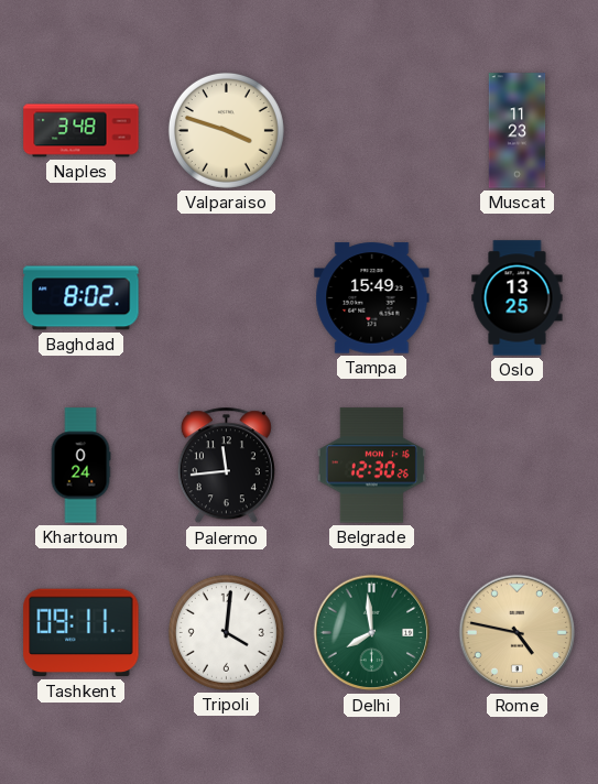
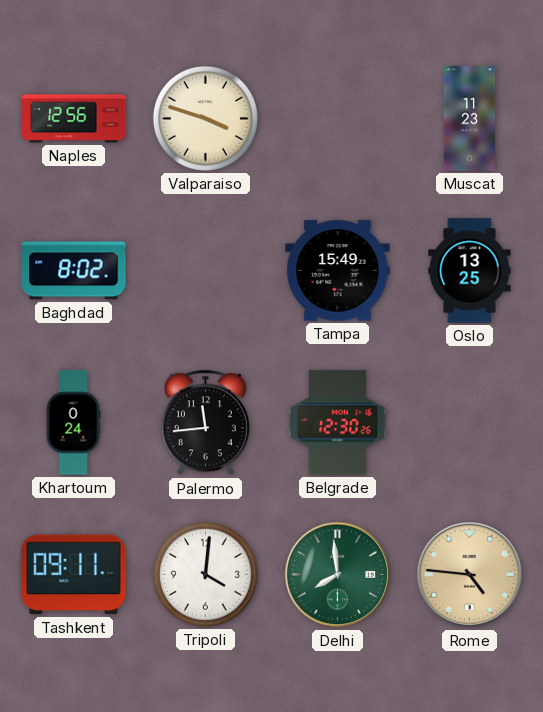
Naples: 3:48 -> 12:56 (74, 119)
Rome: 4:47 -> 4:46 (470, 575)
